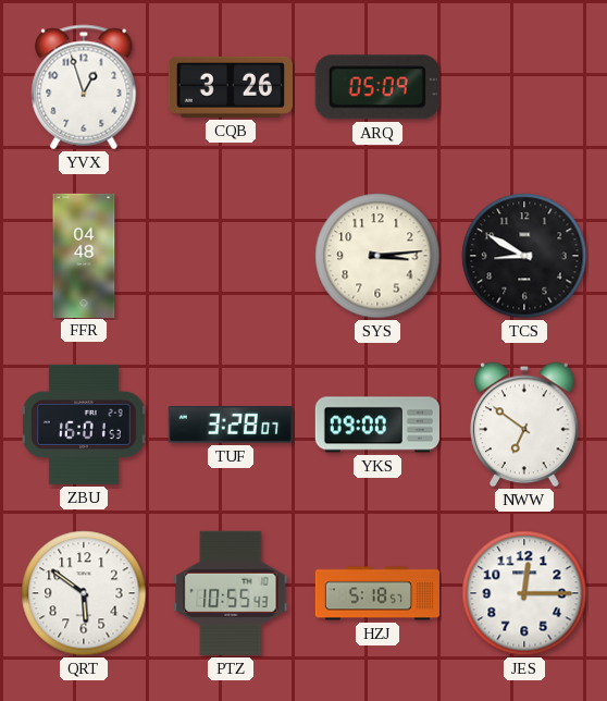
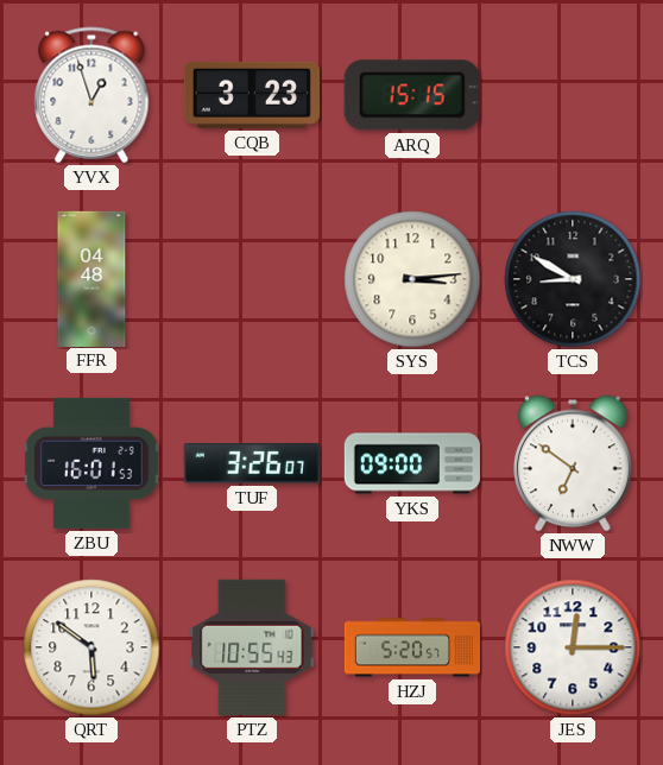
CQB: 3:26 -> 3:23 (252, 95)
ARQ: 05:09 -> 15:15 (412, 95)
TUF: 3:28 -> 3:26 (252, 464)
HZJ: 5:18 -> 5:20 (411, 647)
